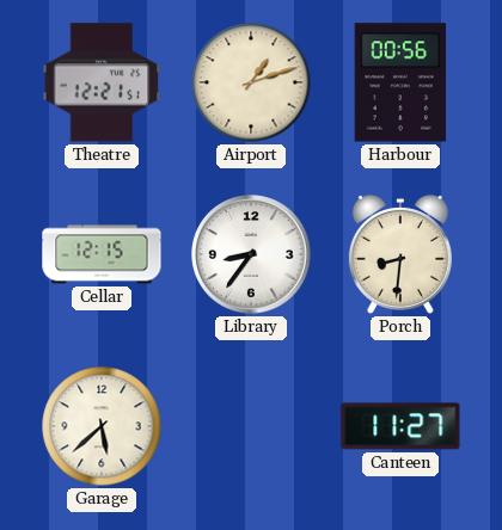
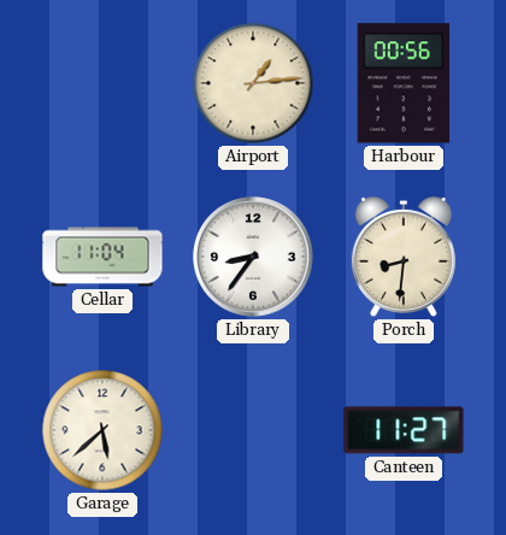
Theatre: 12:21 -> none (102, 82)
Airport: 1:12 -> 1:14 (253, 83)
Cellar: 12:15 -> 11:04 (102, 257)
